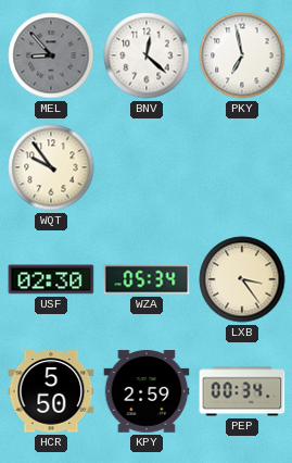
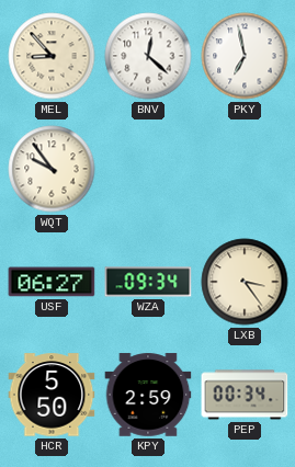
MEL dial: grey -> cream (52, 56)
USF: 02:30 -> 06:27 (52, 282)
WZA: 05:34 -> 09:34 (148, 282)
